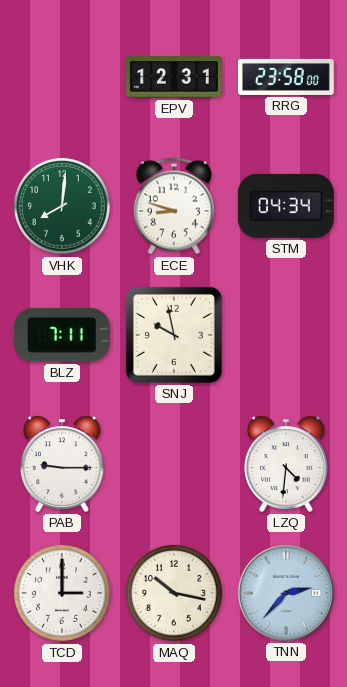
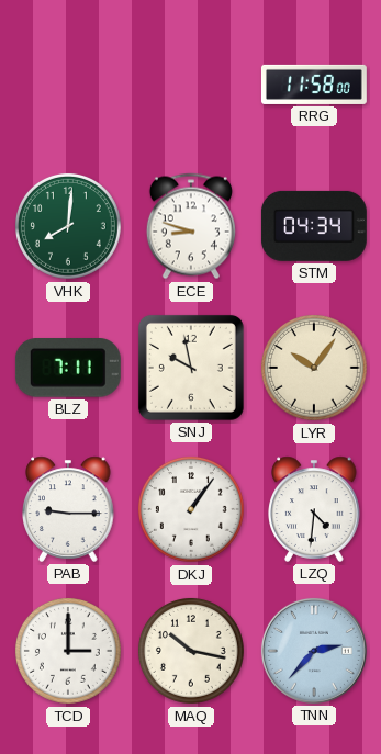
EPV: 12:31 -> none (174, 77)
RRG: 23:58 -> 11:58 (314, 85)
LYR: none -> 10:06 (314, 368)
DKJ: none -> 1:06 (191, 509)
